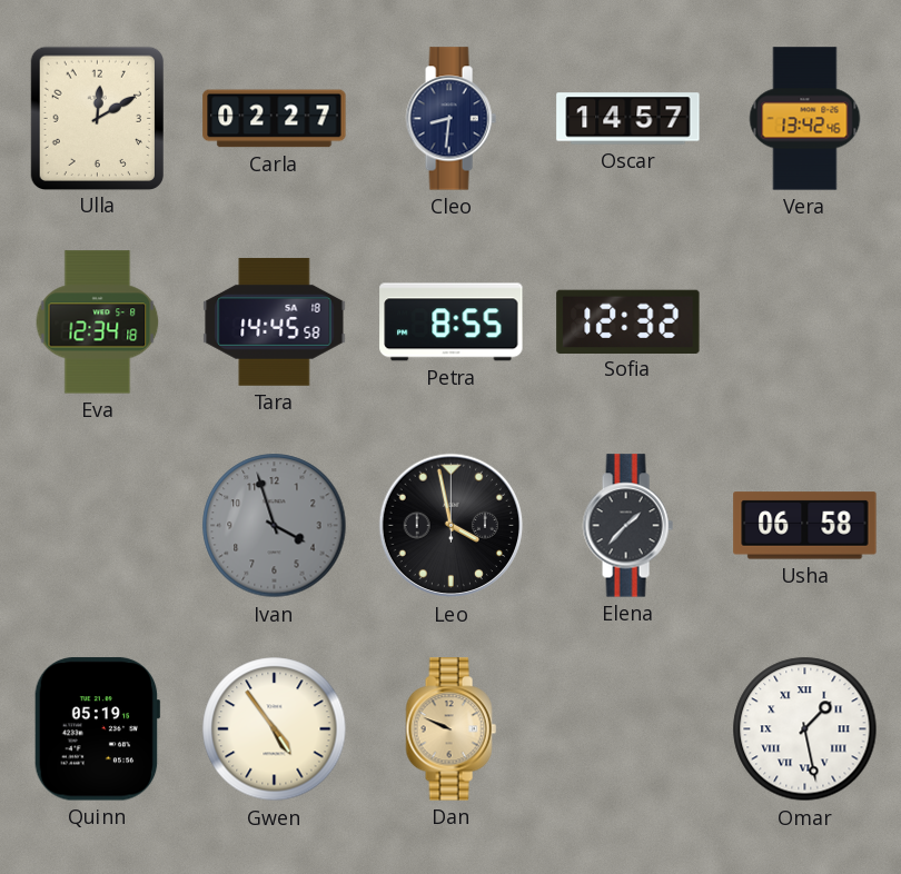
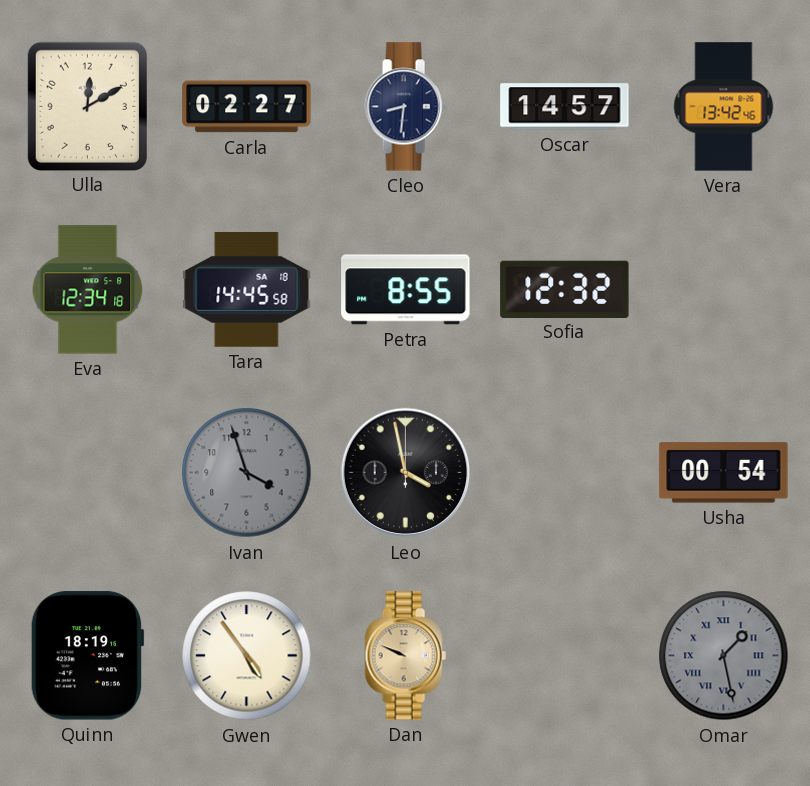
Elena: 1:37 -> none (627, 526)
Usha: 06:58 -> 00:54 (724, 473)
Quinn: 05:19 -> 18:19 (87, 656)
Omar dial: white -> grey (724, 656)
